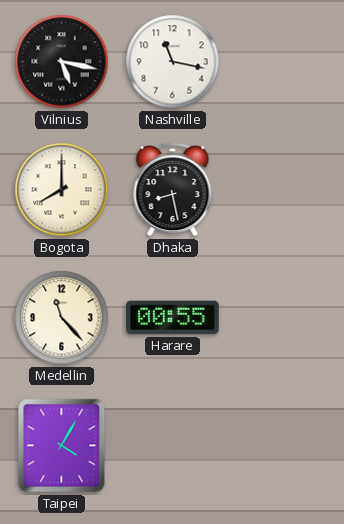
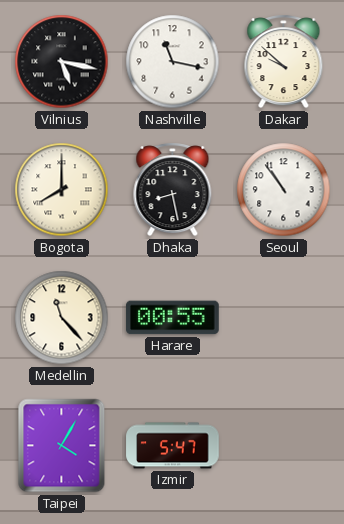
Dakar: none -> 9:52 (284, 62)
Seoul: none -> 10:54 (284, 190)
Izmir: none -> 5:47 (173, 446)
